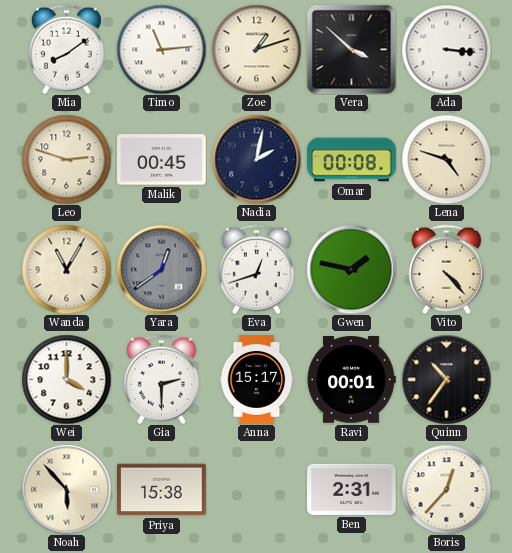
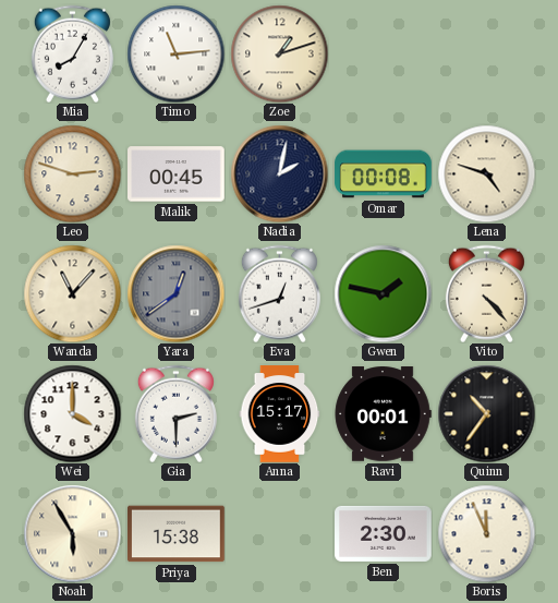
Mia: 8:09 -> 8:05 (72, 53)
Vera: 3:52 -> none (351, 49)
Ada: 3:16 -> none (446, 49)
Wanda: 11:05 -> 11:07 (72, 293)
Noah: 5:53 -> 5:55 (72, 533)
Ben: 2:31 -> 2:30 (384, 533)
Boris: 12:37 -> 11:56 (486, 533)
